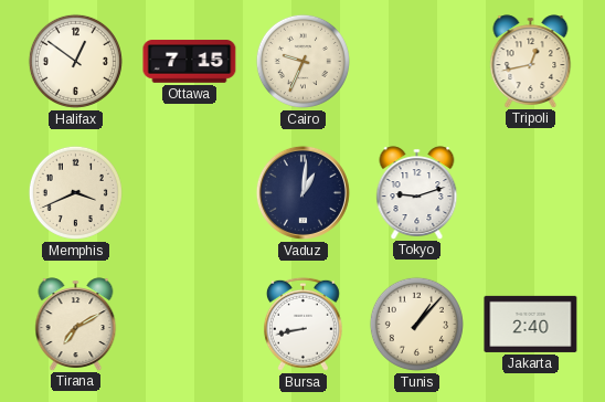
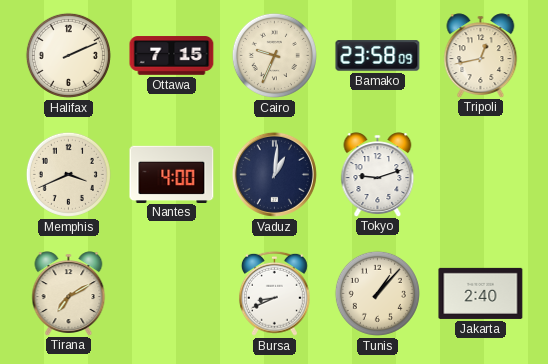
Halifax: 12:51 -> 2:11 (68, 55)
Bamako: none -> 23:58 (378, 56)
Nantes: none -> 4:00 (172, 174)
Bursa: 8:43 -> 8:41 (274, 293)
